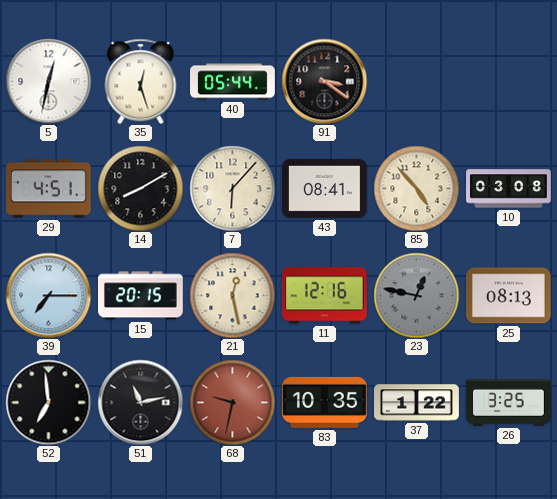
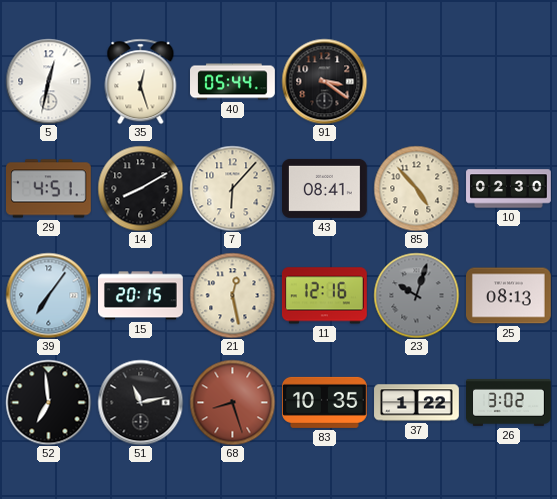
10: 03:08 -> 02:30 (509, 189)
39: 7:15 -> 7:06 (48, 295)
23: 12:47 -> 10:03 (416, 295)
68: 9:32 -> 8:27 (232, 402)
26: 3:25 -> 3:02 (509, 402)
